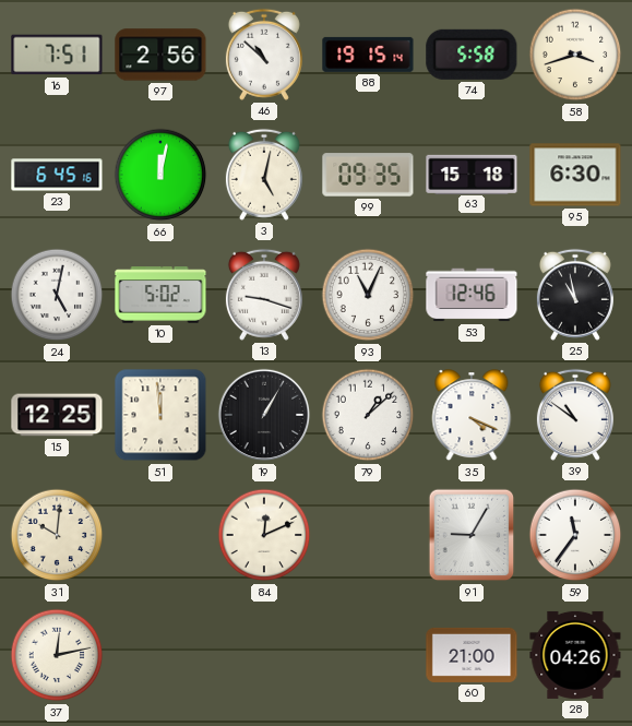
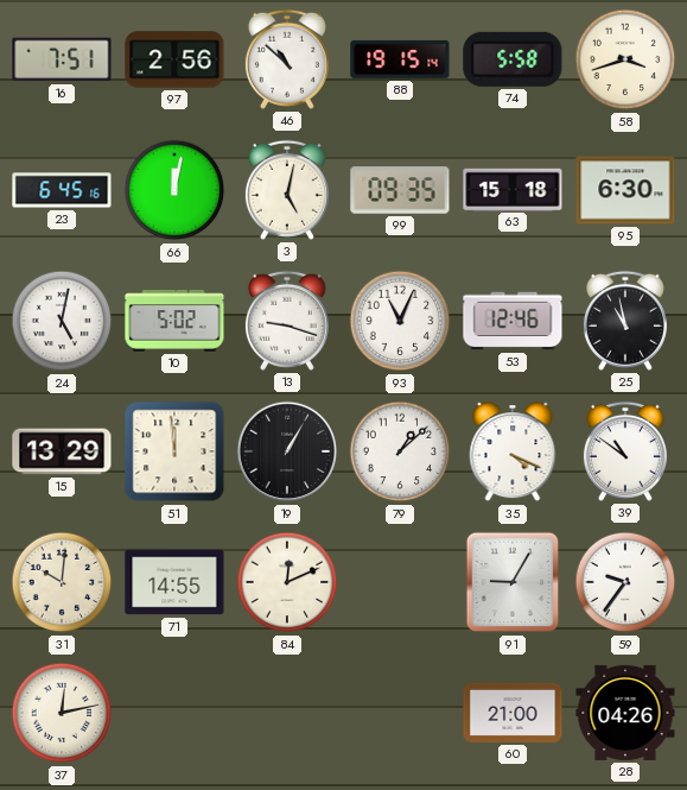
15: 12:25 -> 13:29 (62, 451)
71: none -> 14:55 (174, 582)
59: 11:36 -> 9:36 (625, 582)
